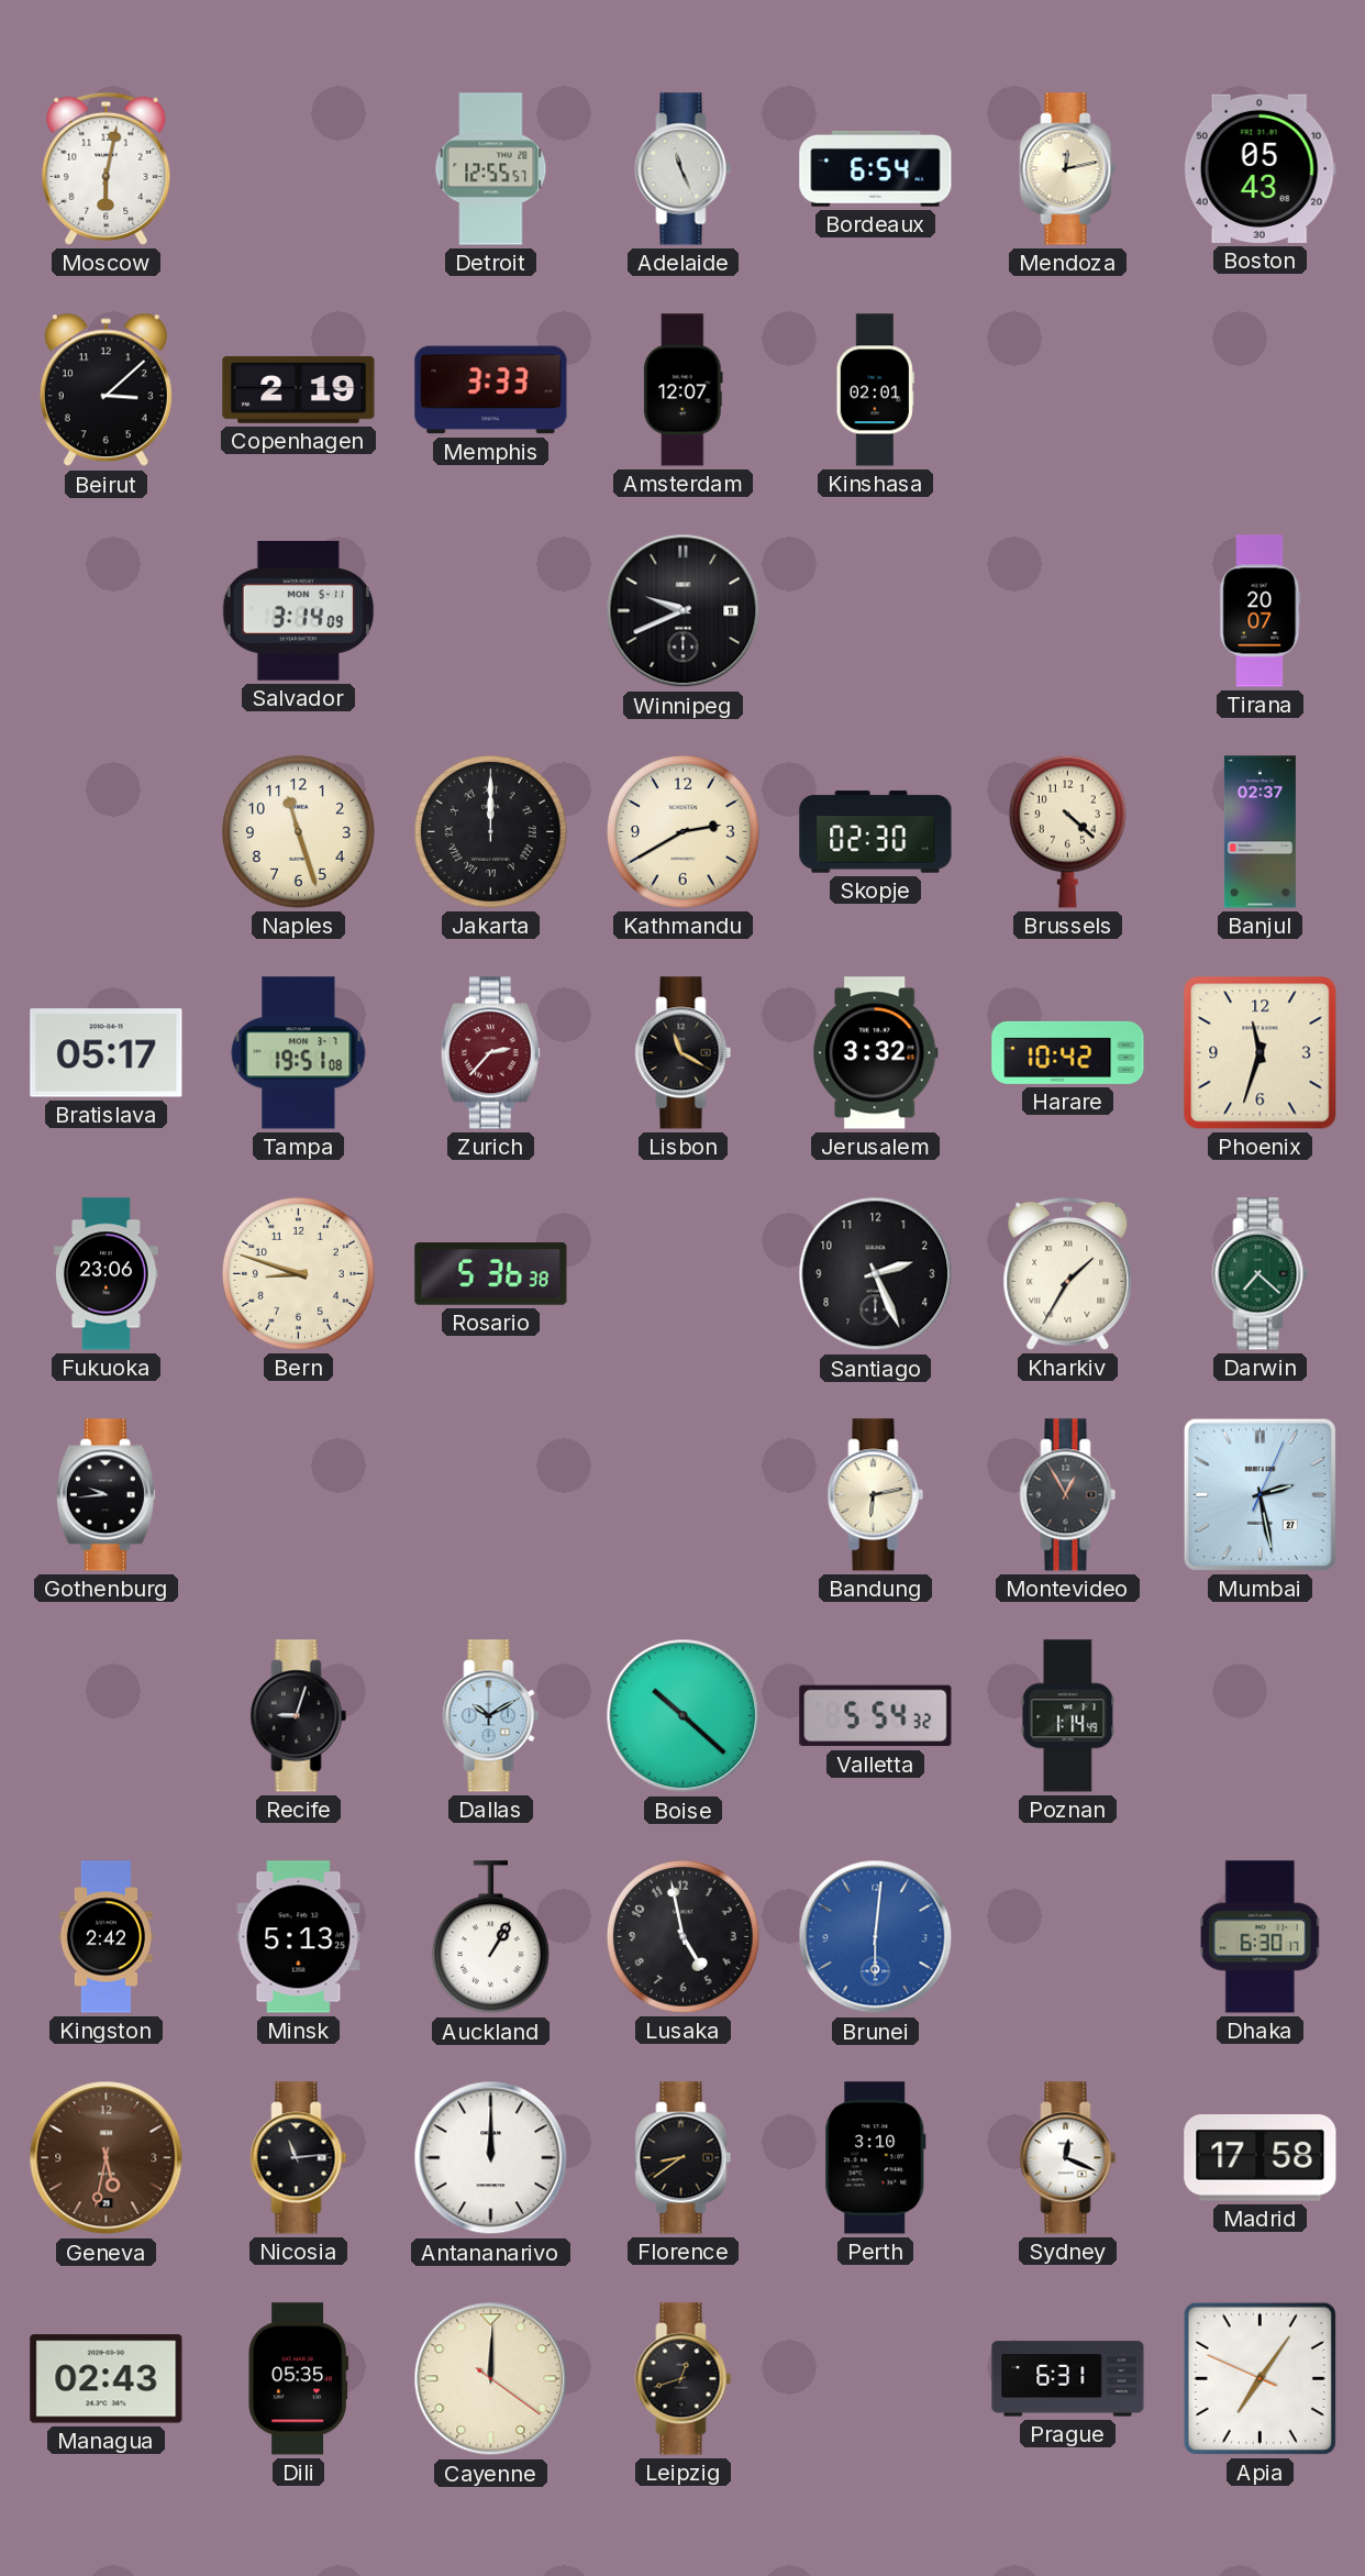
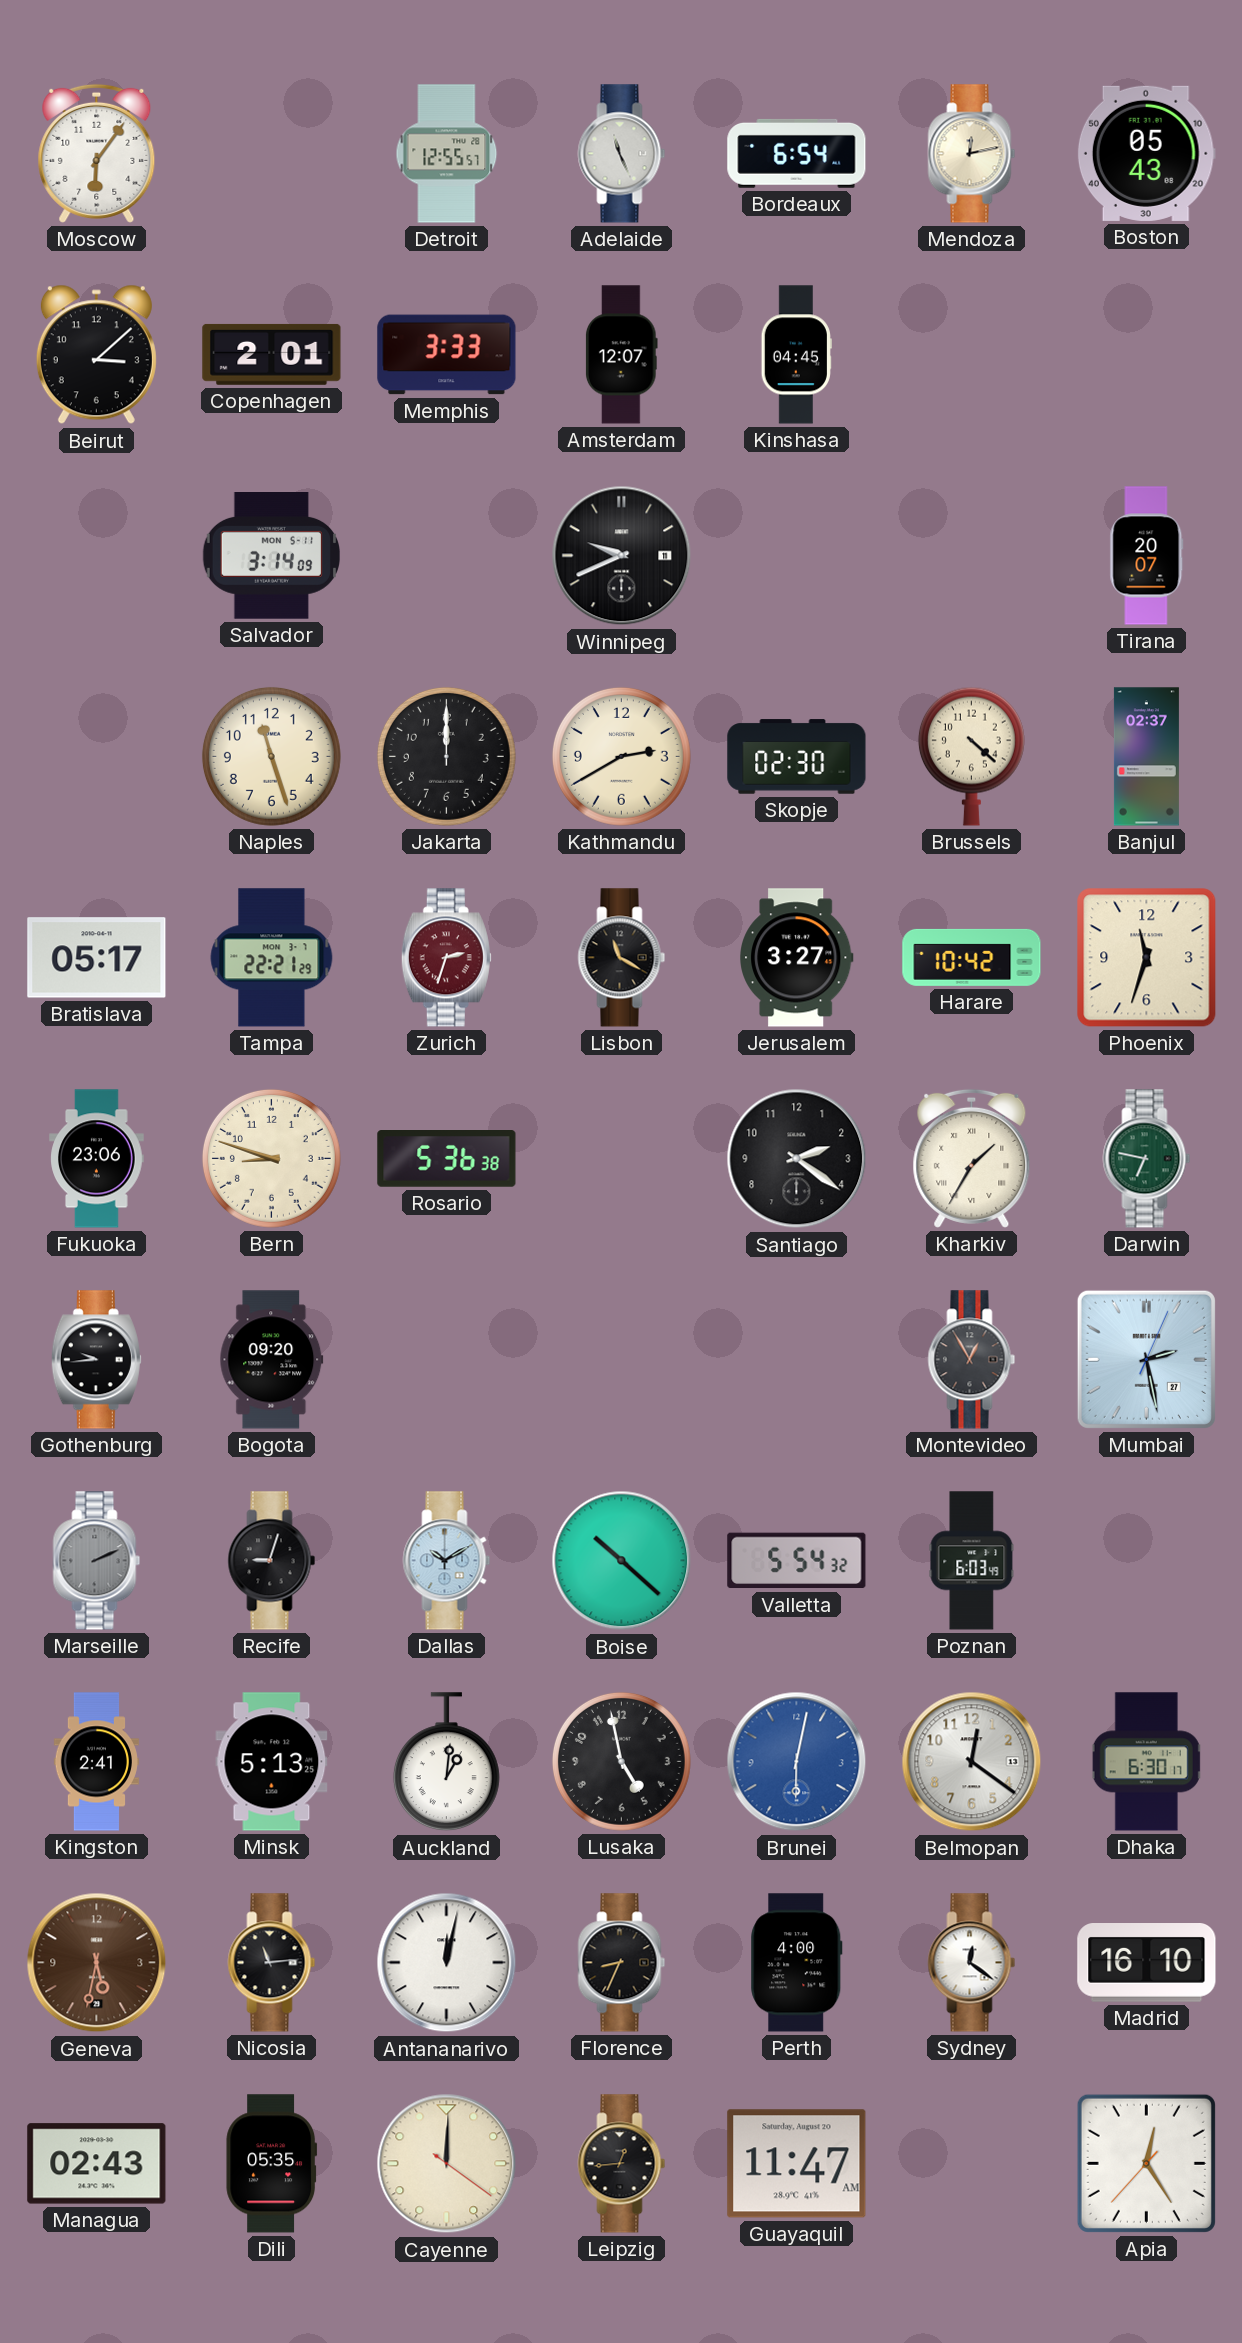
Moscow: 6:02 -> 6:06 (97, 153)
Copenhagen: 2:19 -> 2:01 (272, 354)
Kinshasa: 02:01 -> 04:45 (796, 355)
Jakarta numerals: Roman -> Arabic (446, 756)
Tampa: 19:51 -> 22:21 (272, 958)
Zurich: 2:37 -> 2:33 (446, 958)
Jerusalem: 3:32 -> 3:27 (797, 958)
Santiago: 2:26 -> 2:21 (797, 1159)
Darwin: 7:22 -> 6:47 (1147, 1159)
Bogota: none -> 09:20 (272, 1360)
Bandung: 6:13 -> none (876, 1495)
Marseille: none -> 2:11 (97, 1561)
Poznan: 1:14 -> 6:03 (972, 1561)
Kingston: 2:42 -> 2:41 (96, 1762)
Auckland: 1:05 -> 1:01 (446, 1762)
Brunei: 6:01 -> 6:02 (797, 1762)
Belmopan: none -> 12:21 (972, 1762)
Antananarivo: 12:00 -> 12:02 (447, 1963)
Florence: 8:39 -> 8:34 (622, 1963)
Perth: 3:10 -> 4:00 (797, 1963)
Sydney: 12:19 -> 12:21 (972, 1963)
Madrid: 17:58 -> 16:10 (1147, 1963)
Leipzig: 12:42 -> 12:44 (622, 2164)
Guayaquil: none -> 11:47 (797, 2164)
Prague: 6:31 -> none (1068, 2379)
Apia: 7:05 -> 12:24 (1146, 2163)
